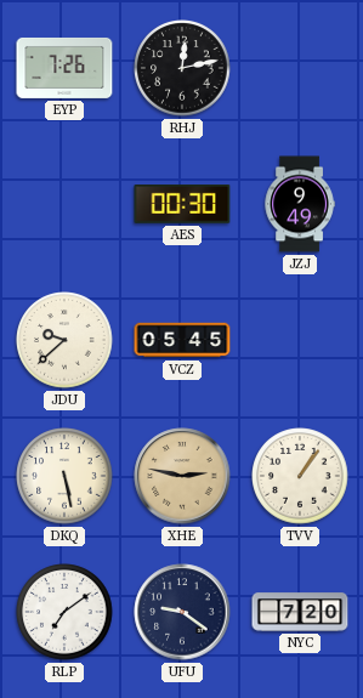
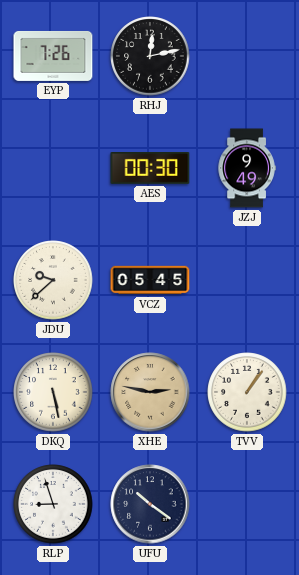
RLP: 7:09 -> 8:57 (53, 504)
UFU: 9:21 -> 10:21 (150, 504)
NYC: 7:20 -> none (300, 612)
